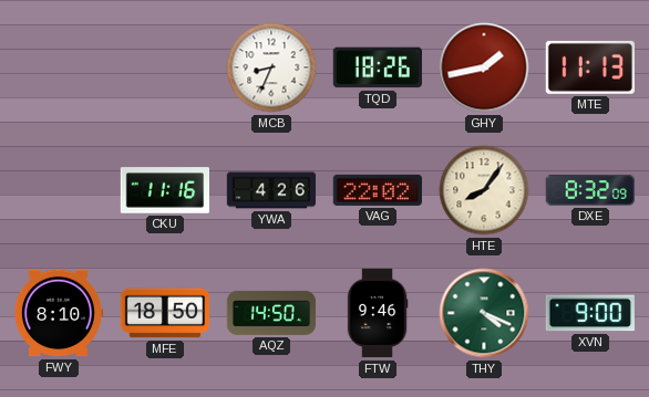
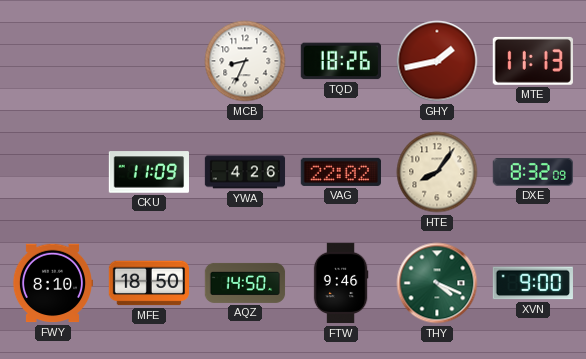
CKU: 11:16 -> 11:09 (148, 172)
